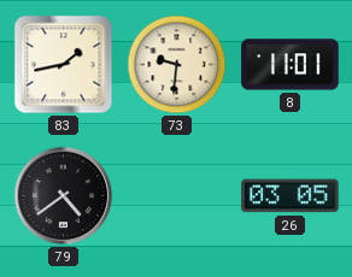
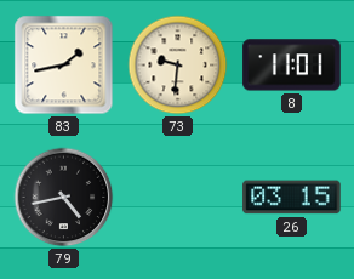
79: 4:39 -> 4:43 (64, 198)
26: 03:05 -> 03:15 (292, 198)
